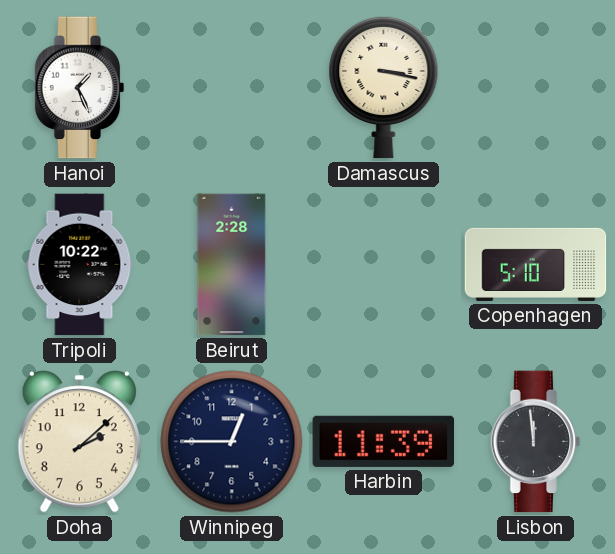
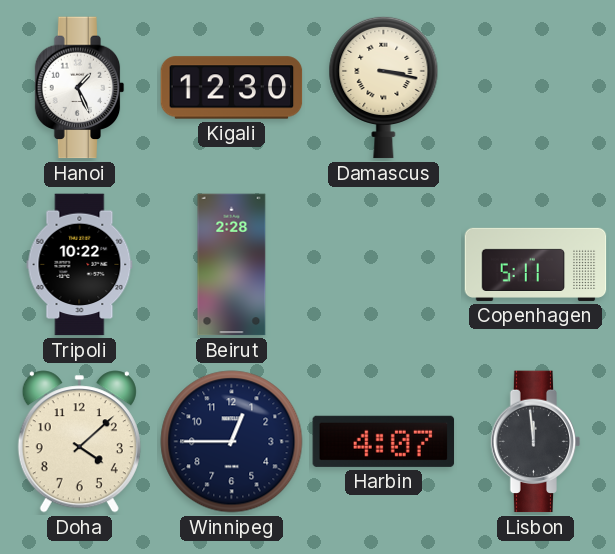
Kigali: none -> 12:30 (232, 88)
Copenhagen: 5:10 -> 5:11 (536, 264)
Doha: 2:08 -> 4:08 (79, 442)
Harbin: 11:39 -> 4:07 (384, 441)
